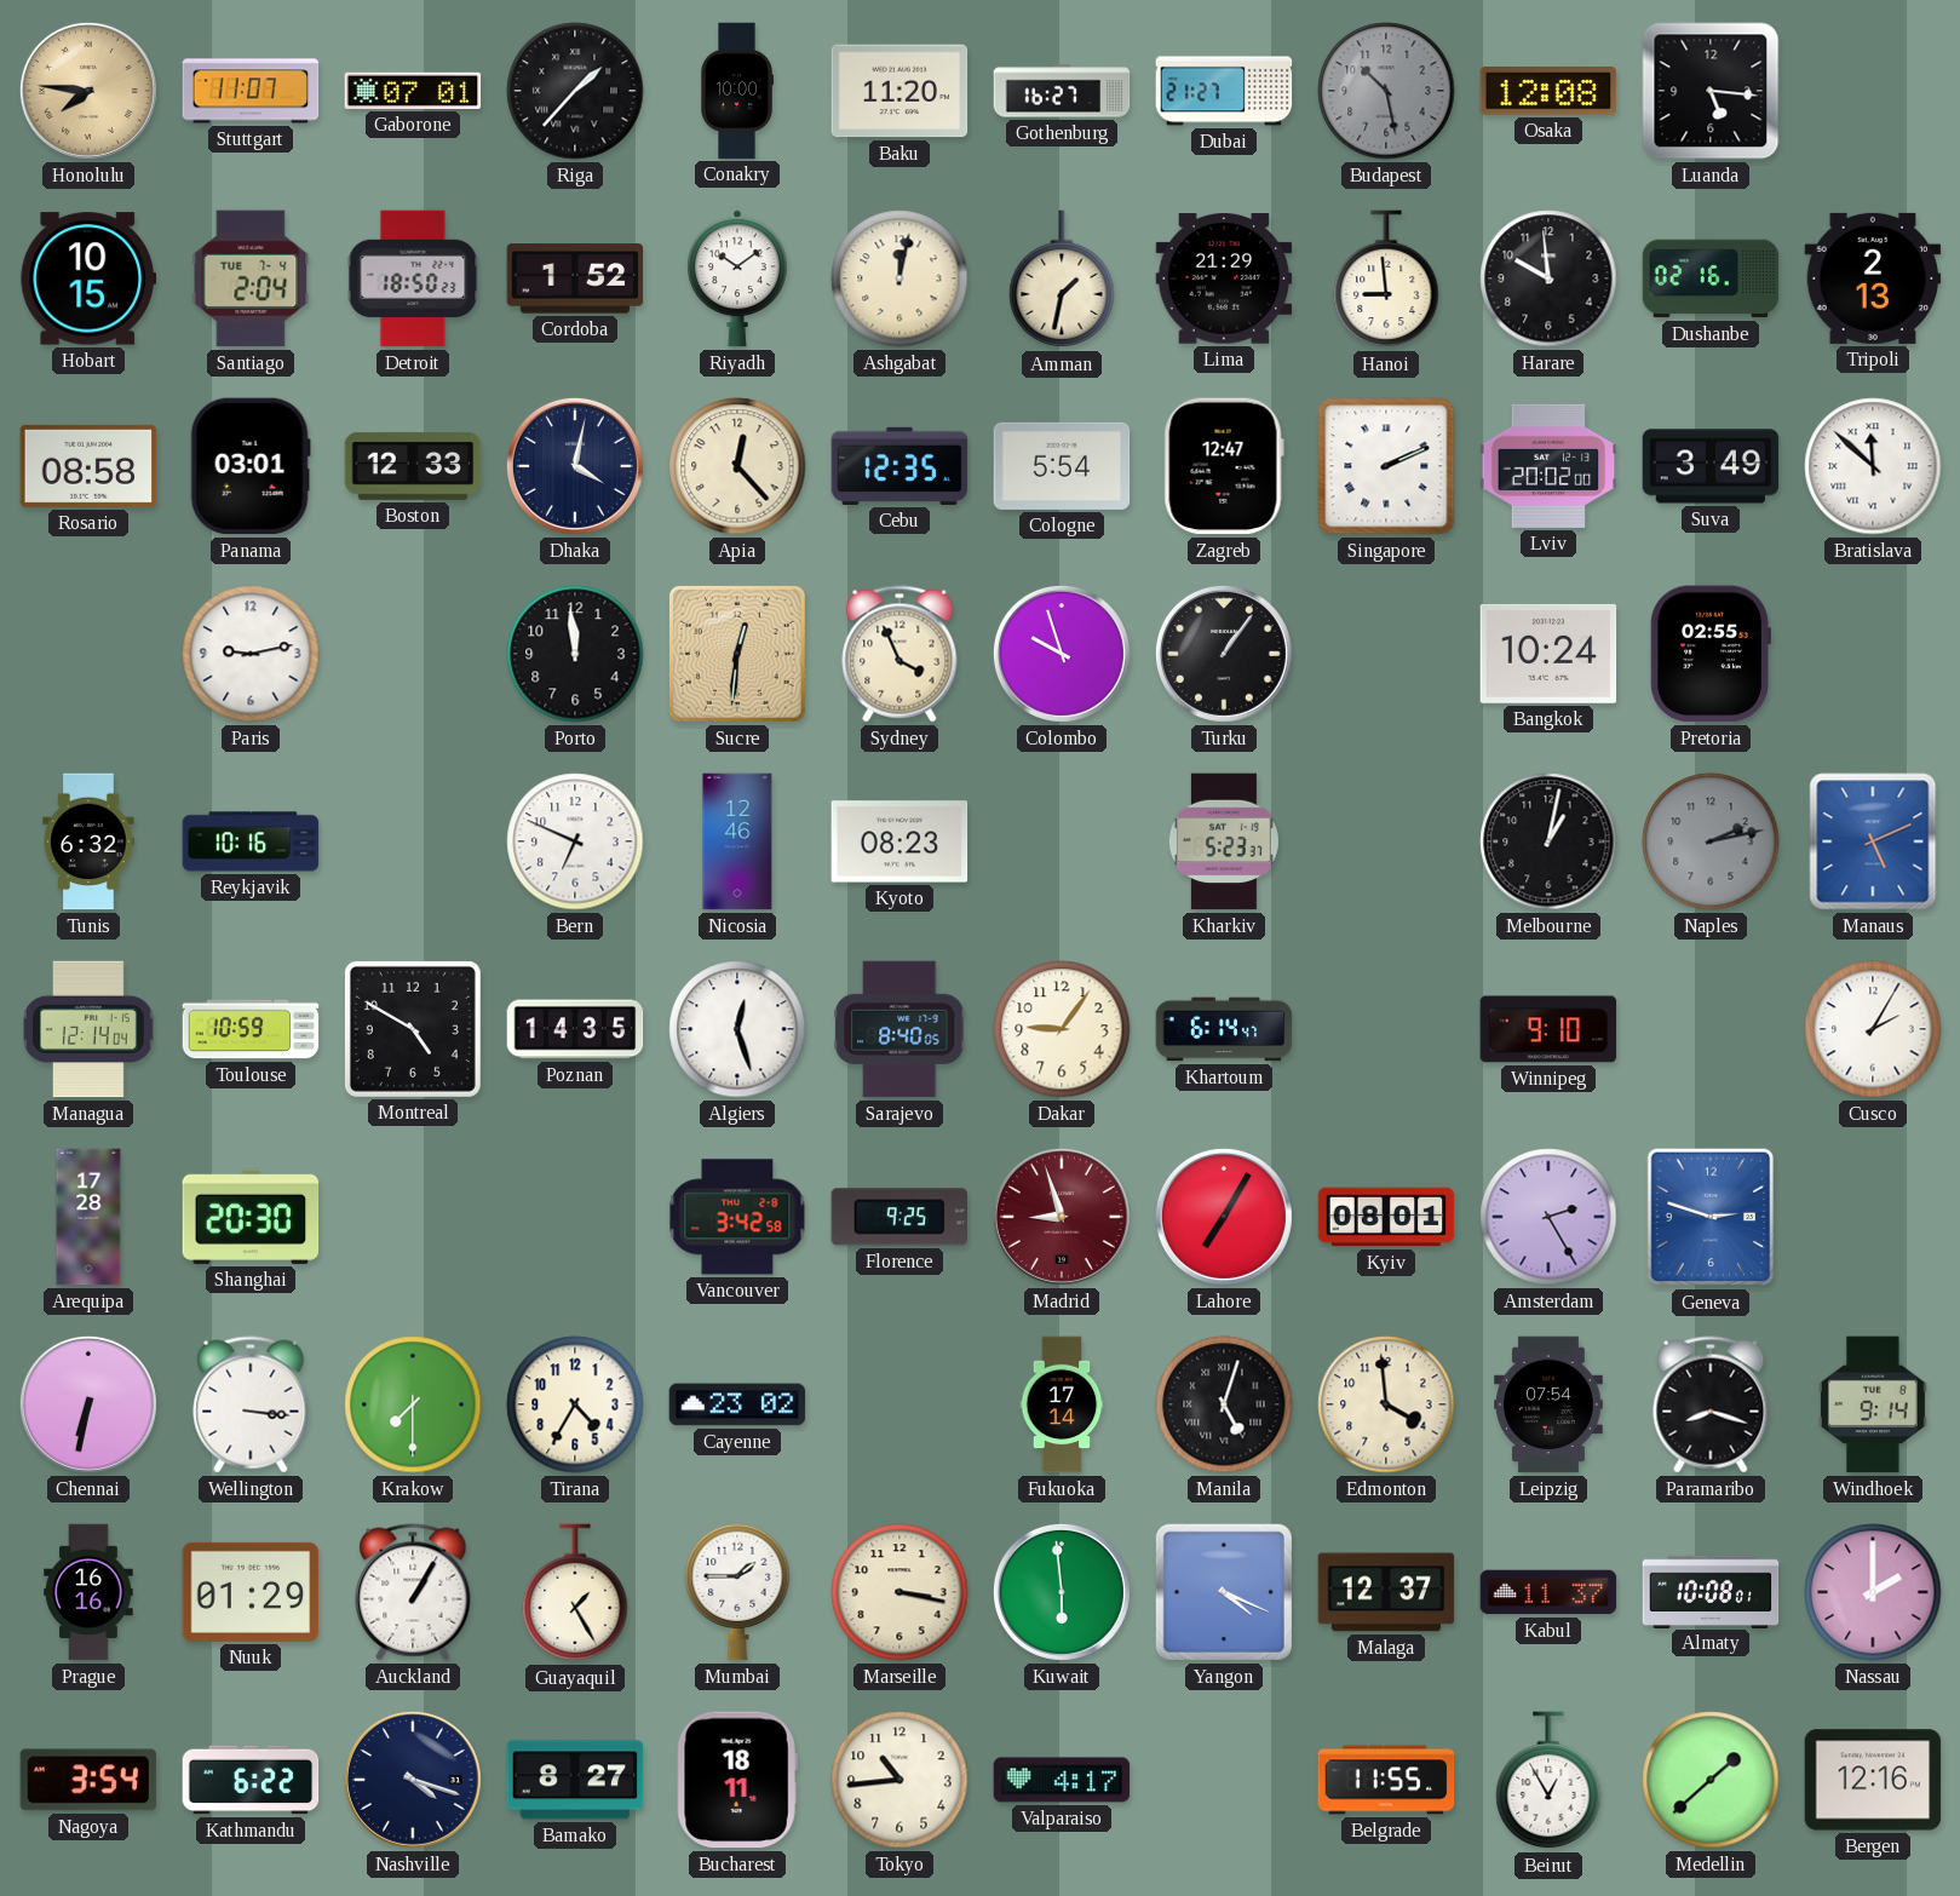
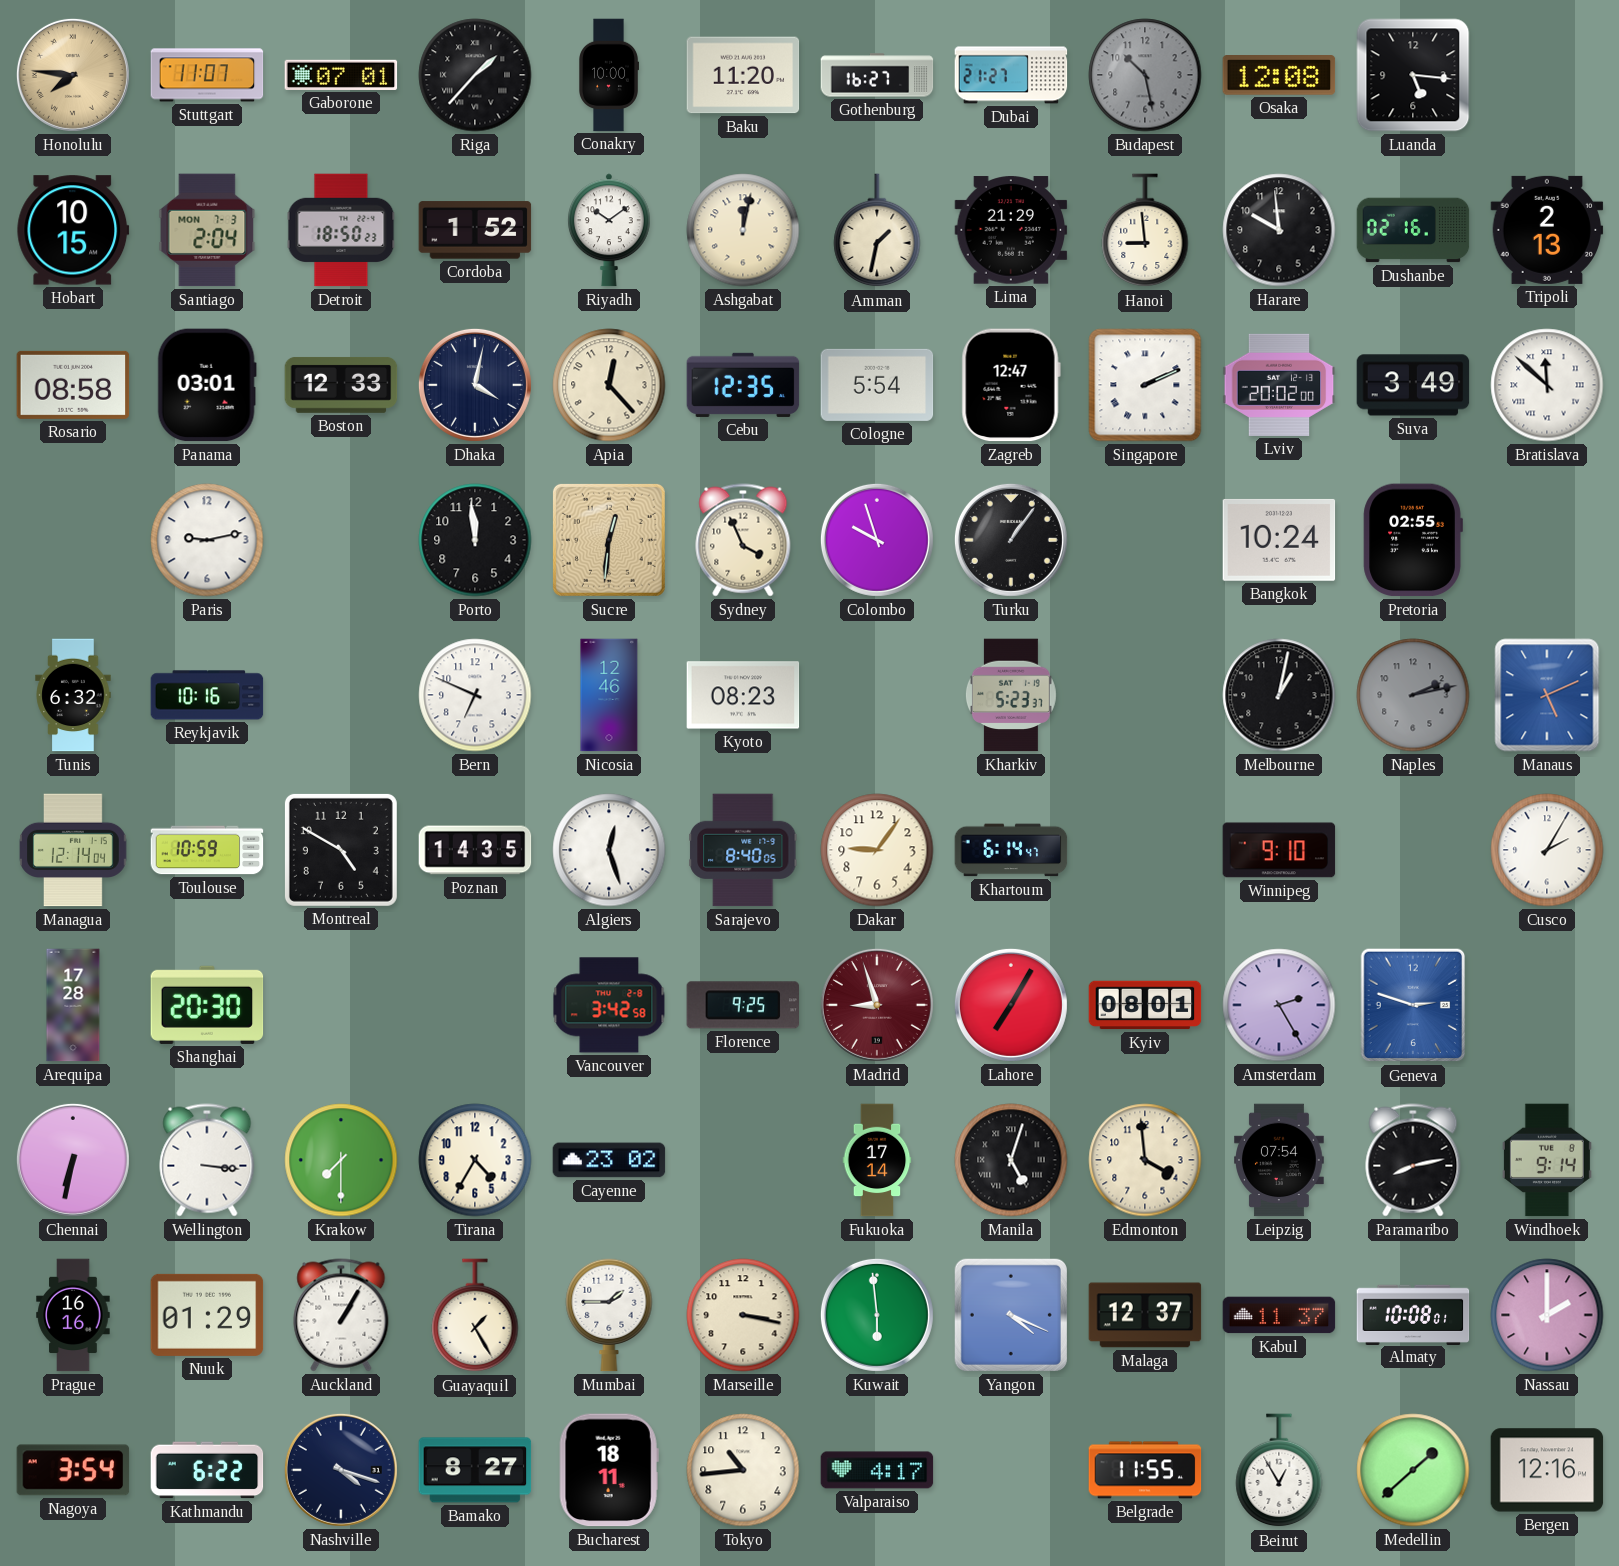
Santiago date: TUE 7-4 -> MON 7-3 (207, 230)
Paramaribo: 8:18 -> 8:13 (1413, 1160)
